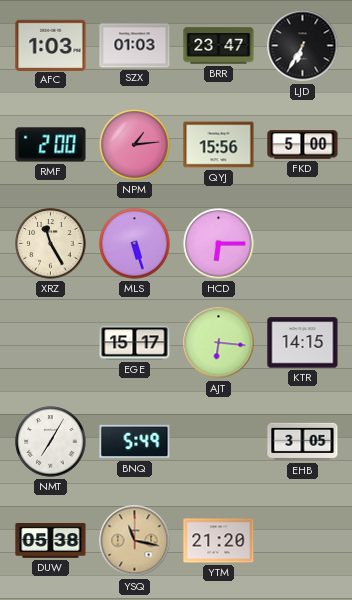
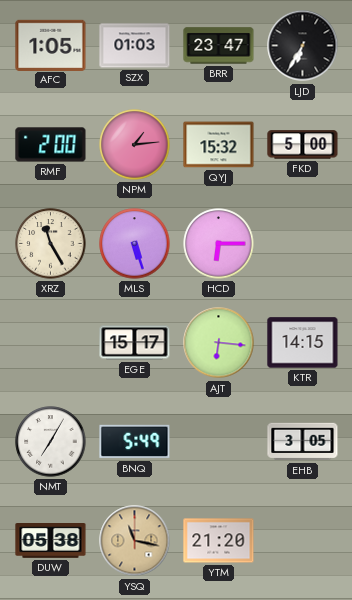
AFC: 1:03 -> 1:05 (51, 45)
QYJ: 15:56 -> 15:32 (219, 145)
